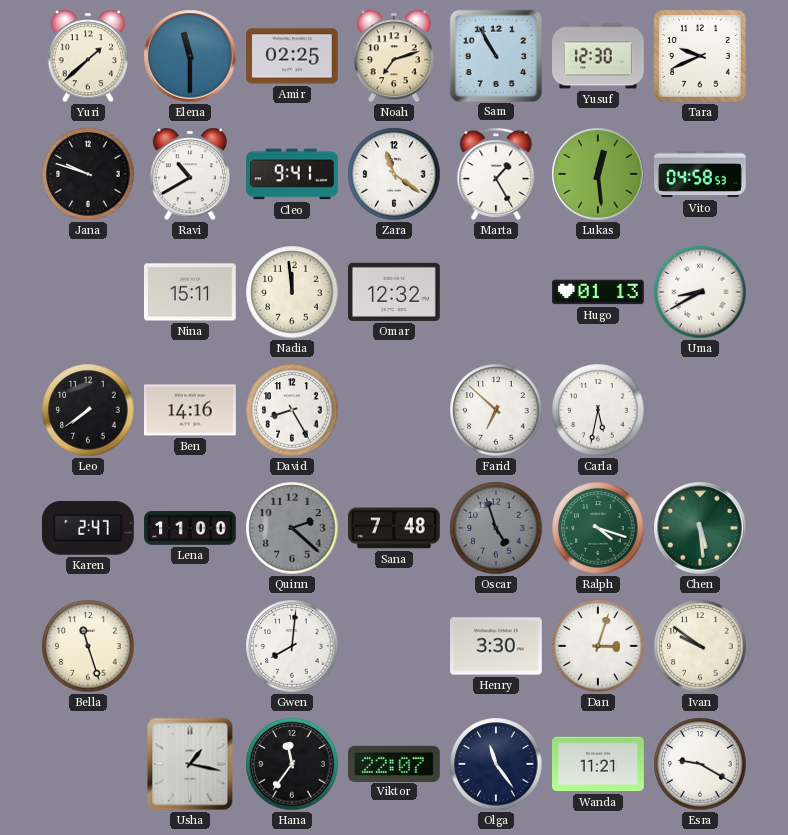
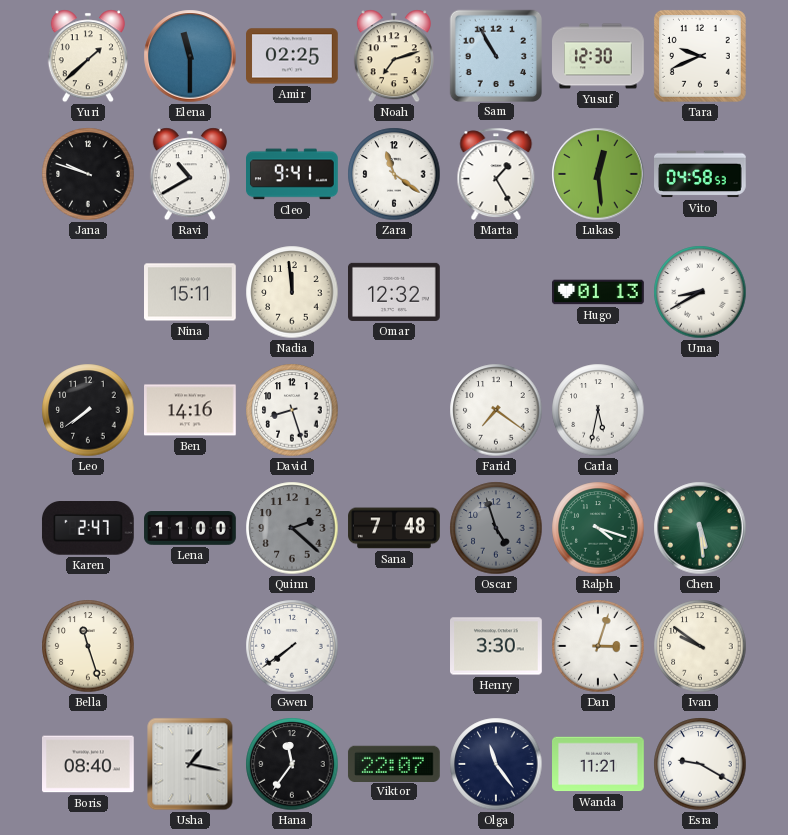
David: 8:25 -> 8:27 (292, 410)
Farid: 6:52 -> 7:21 (496, 410)
Gwen: 8:01 -> 7:39 (292, 646)
Boris: none -> 08:40 (89, 764)
